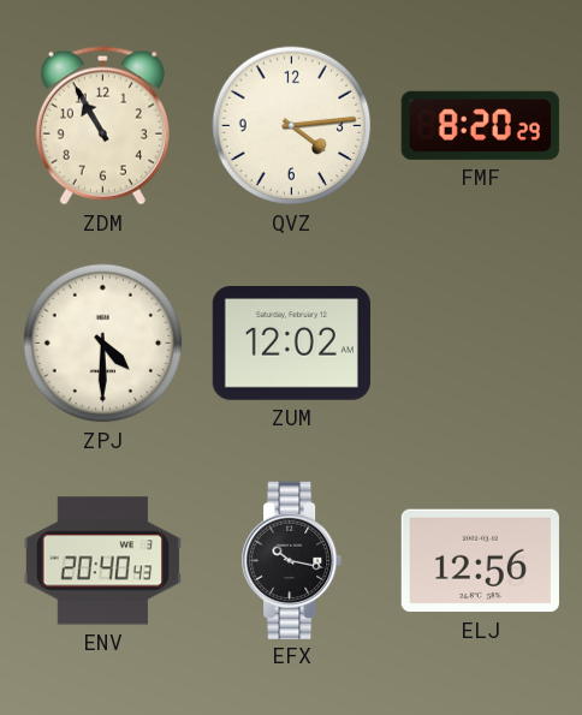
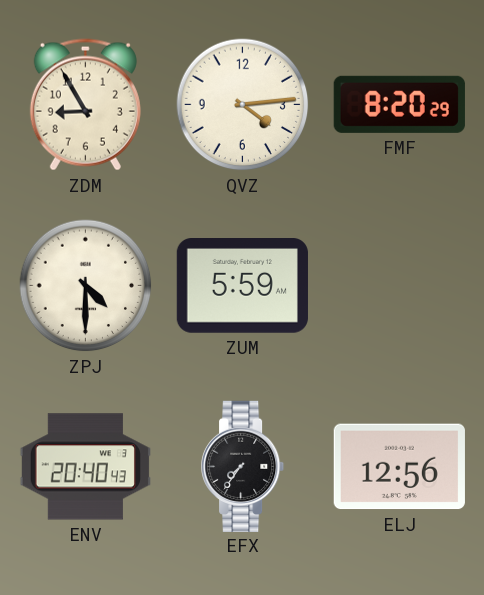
ZDM: 10:55 -> 8:55 (85, 105)
ZUM: 12:02 -> 5:59 (242, 286)
EFX: 10:17 -> 7:36 (244, 466)
